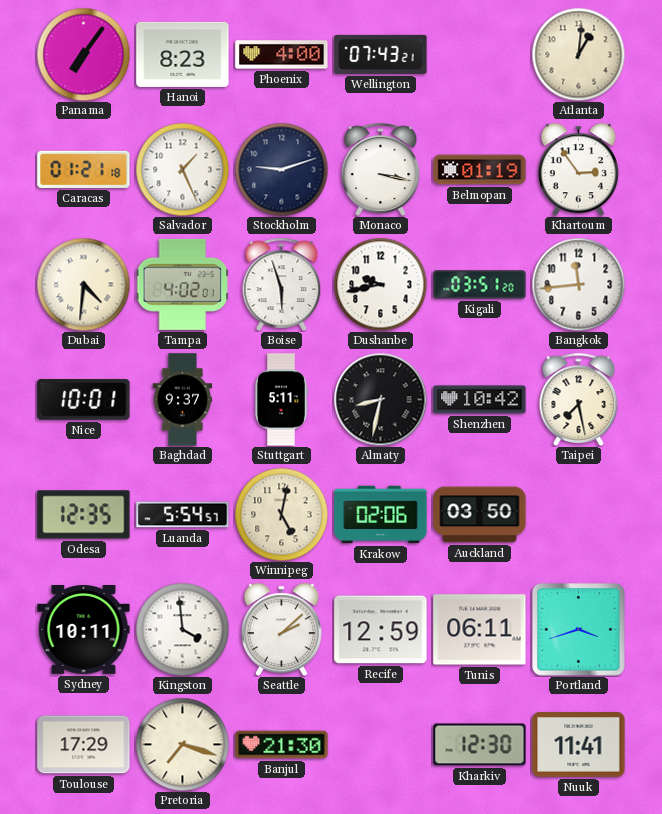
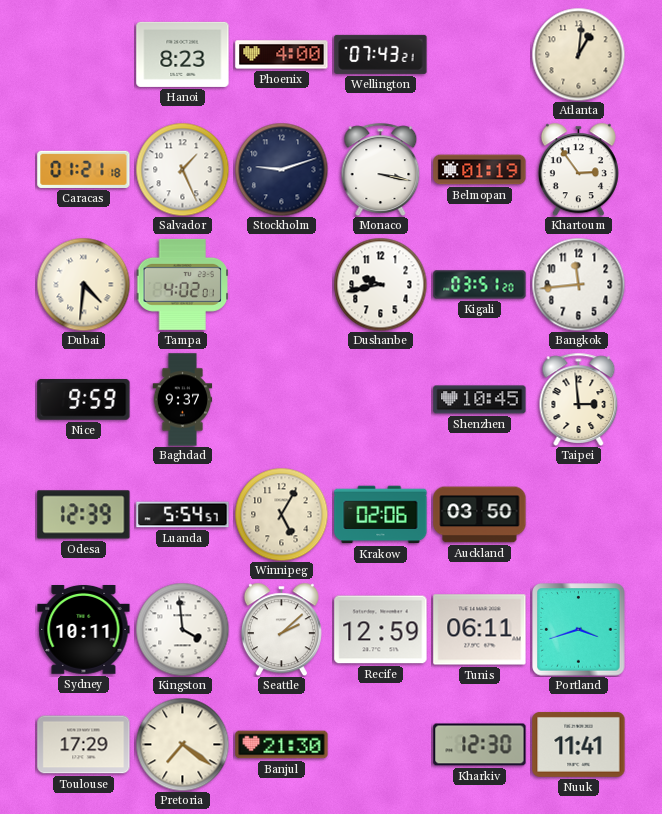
Panama: 7:06 -> none (83, 54)
Boise: 5:57 -> none (282, 284)
Nice: 10:01 -> 9:59 (84, 400)
Stuttgart: 5:11 -> none (281, 400)
Almaty: 8:32 -> none (380, 399)
Shenzhen: 10:42 -> 10:45 (480, 400)
Taipei: 7:28 -> 2:59 (579, 399)
Odesa: 12:35 -> 12:39 (84, 515)
Winnipeg: 5:02 -> 5:05 (281, 514)
Pretoria: 7:18 -> 7:21 (182, 744)
